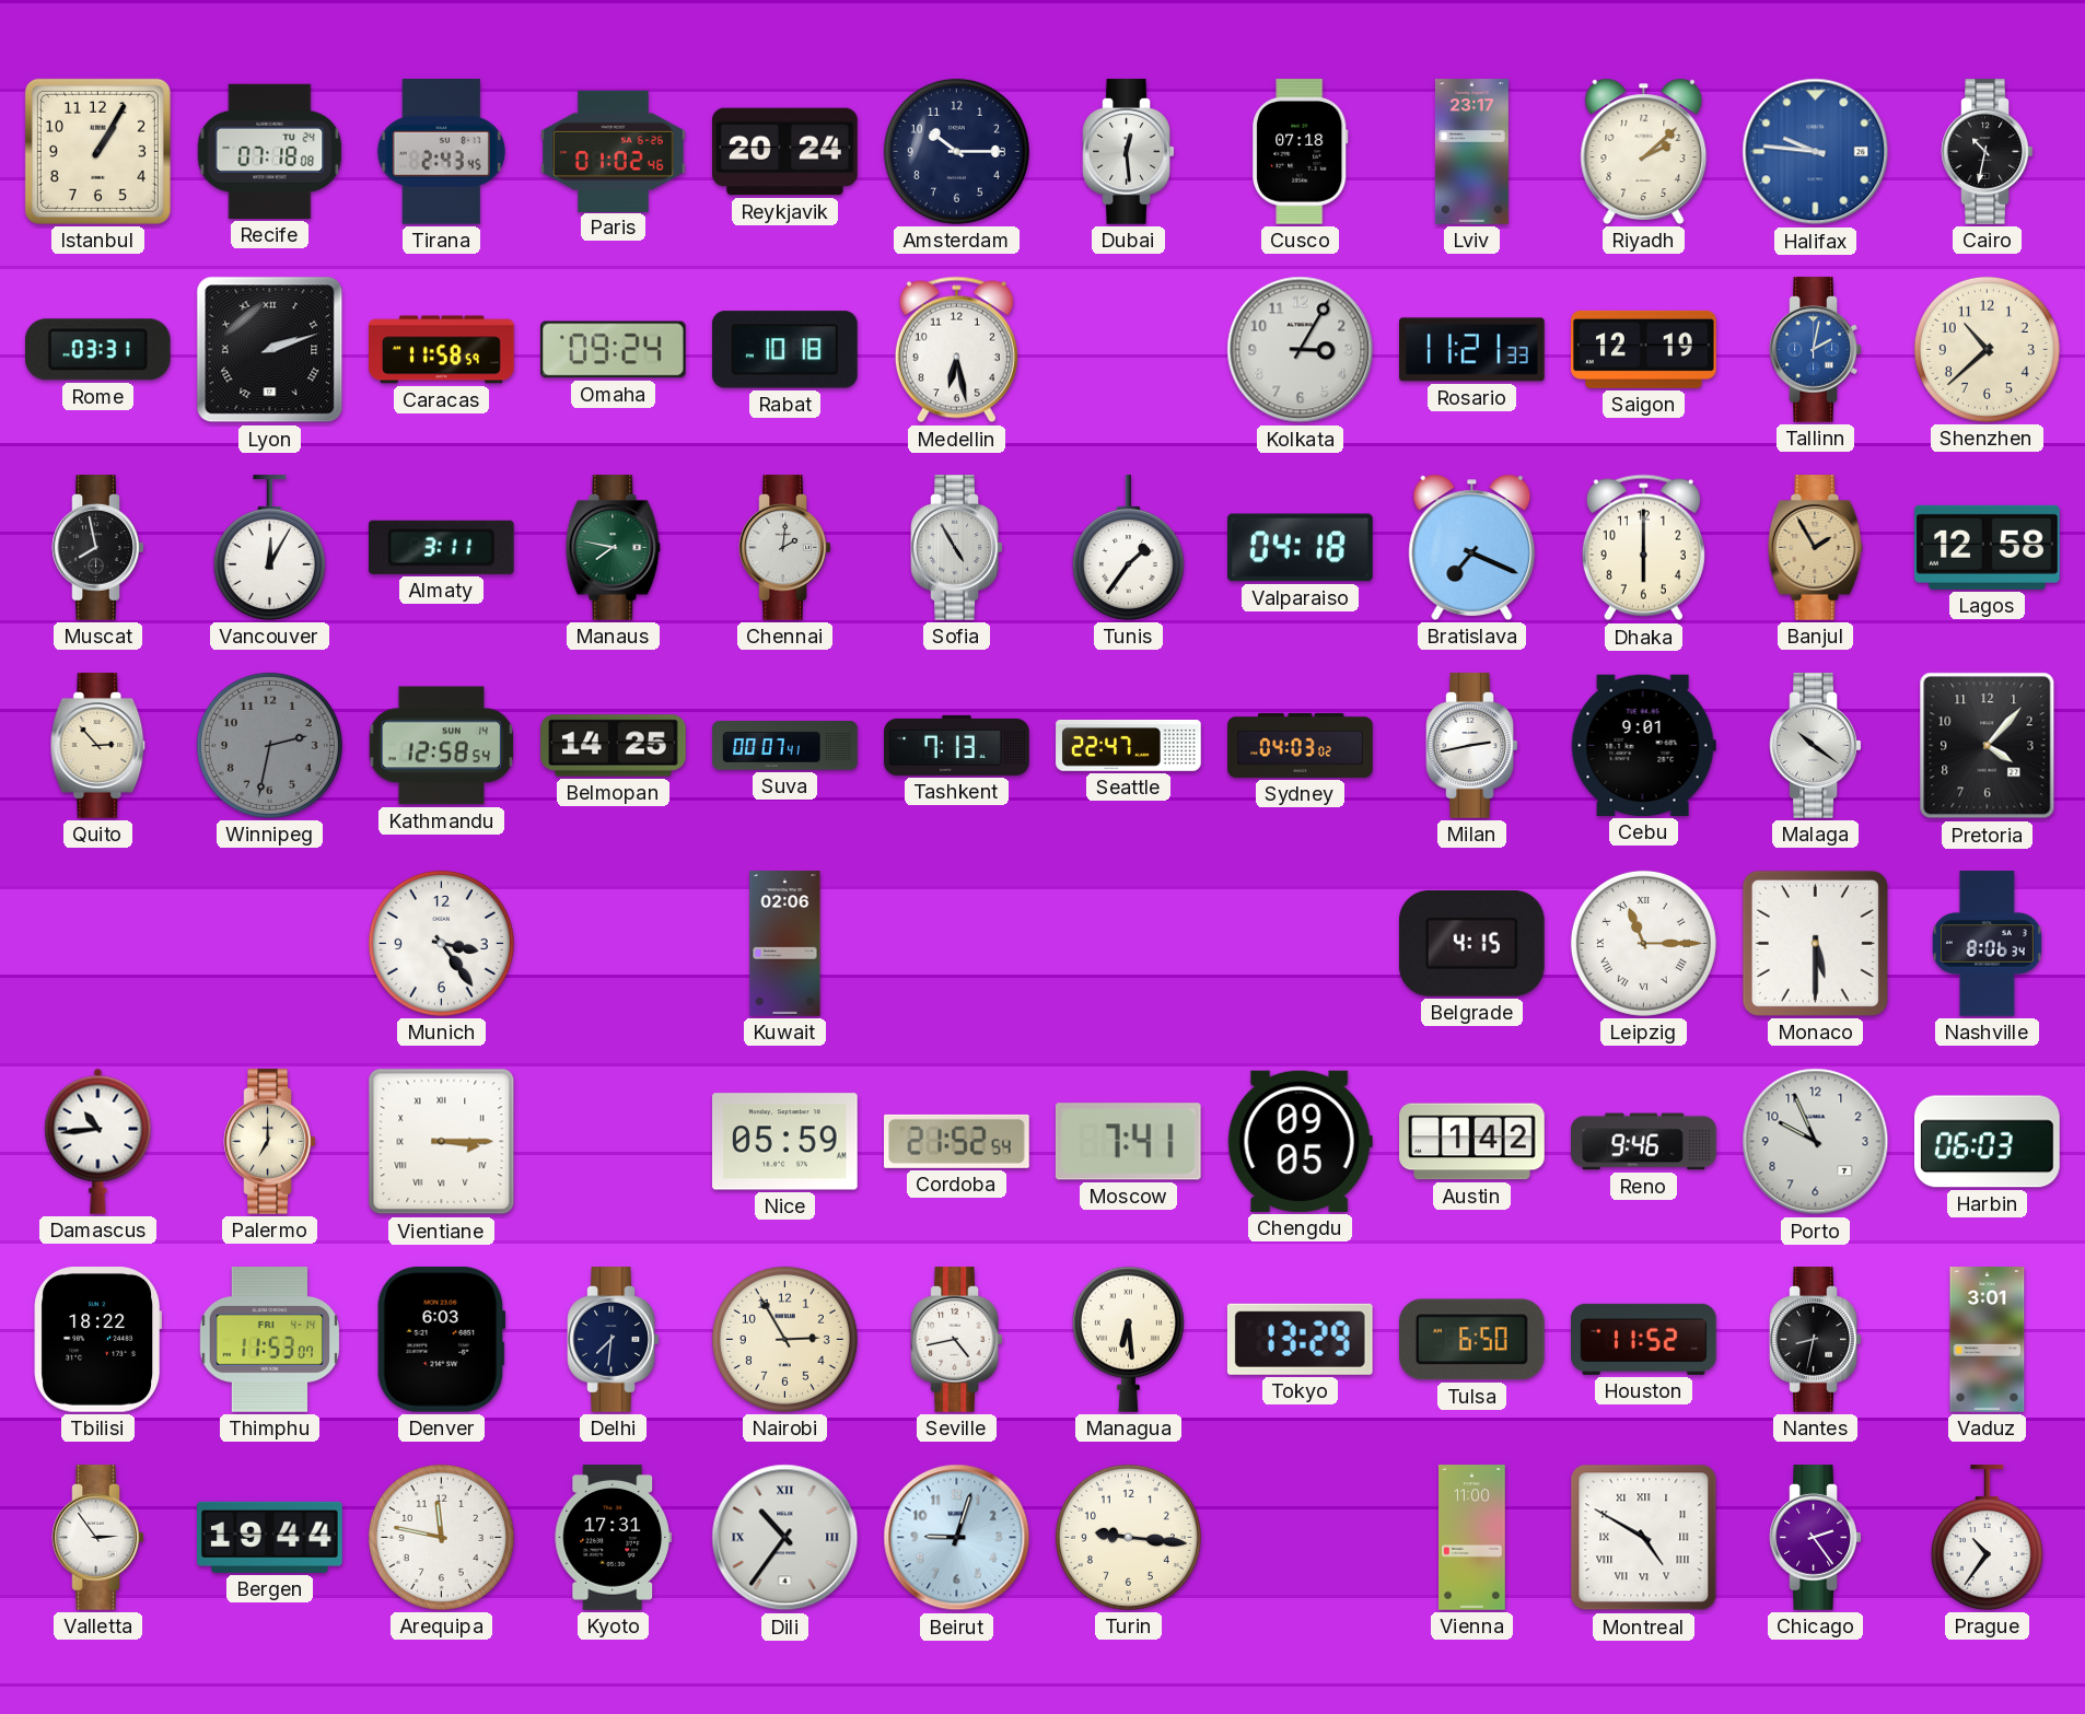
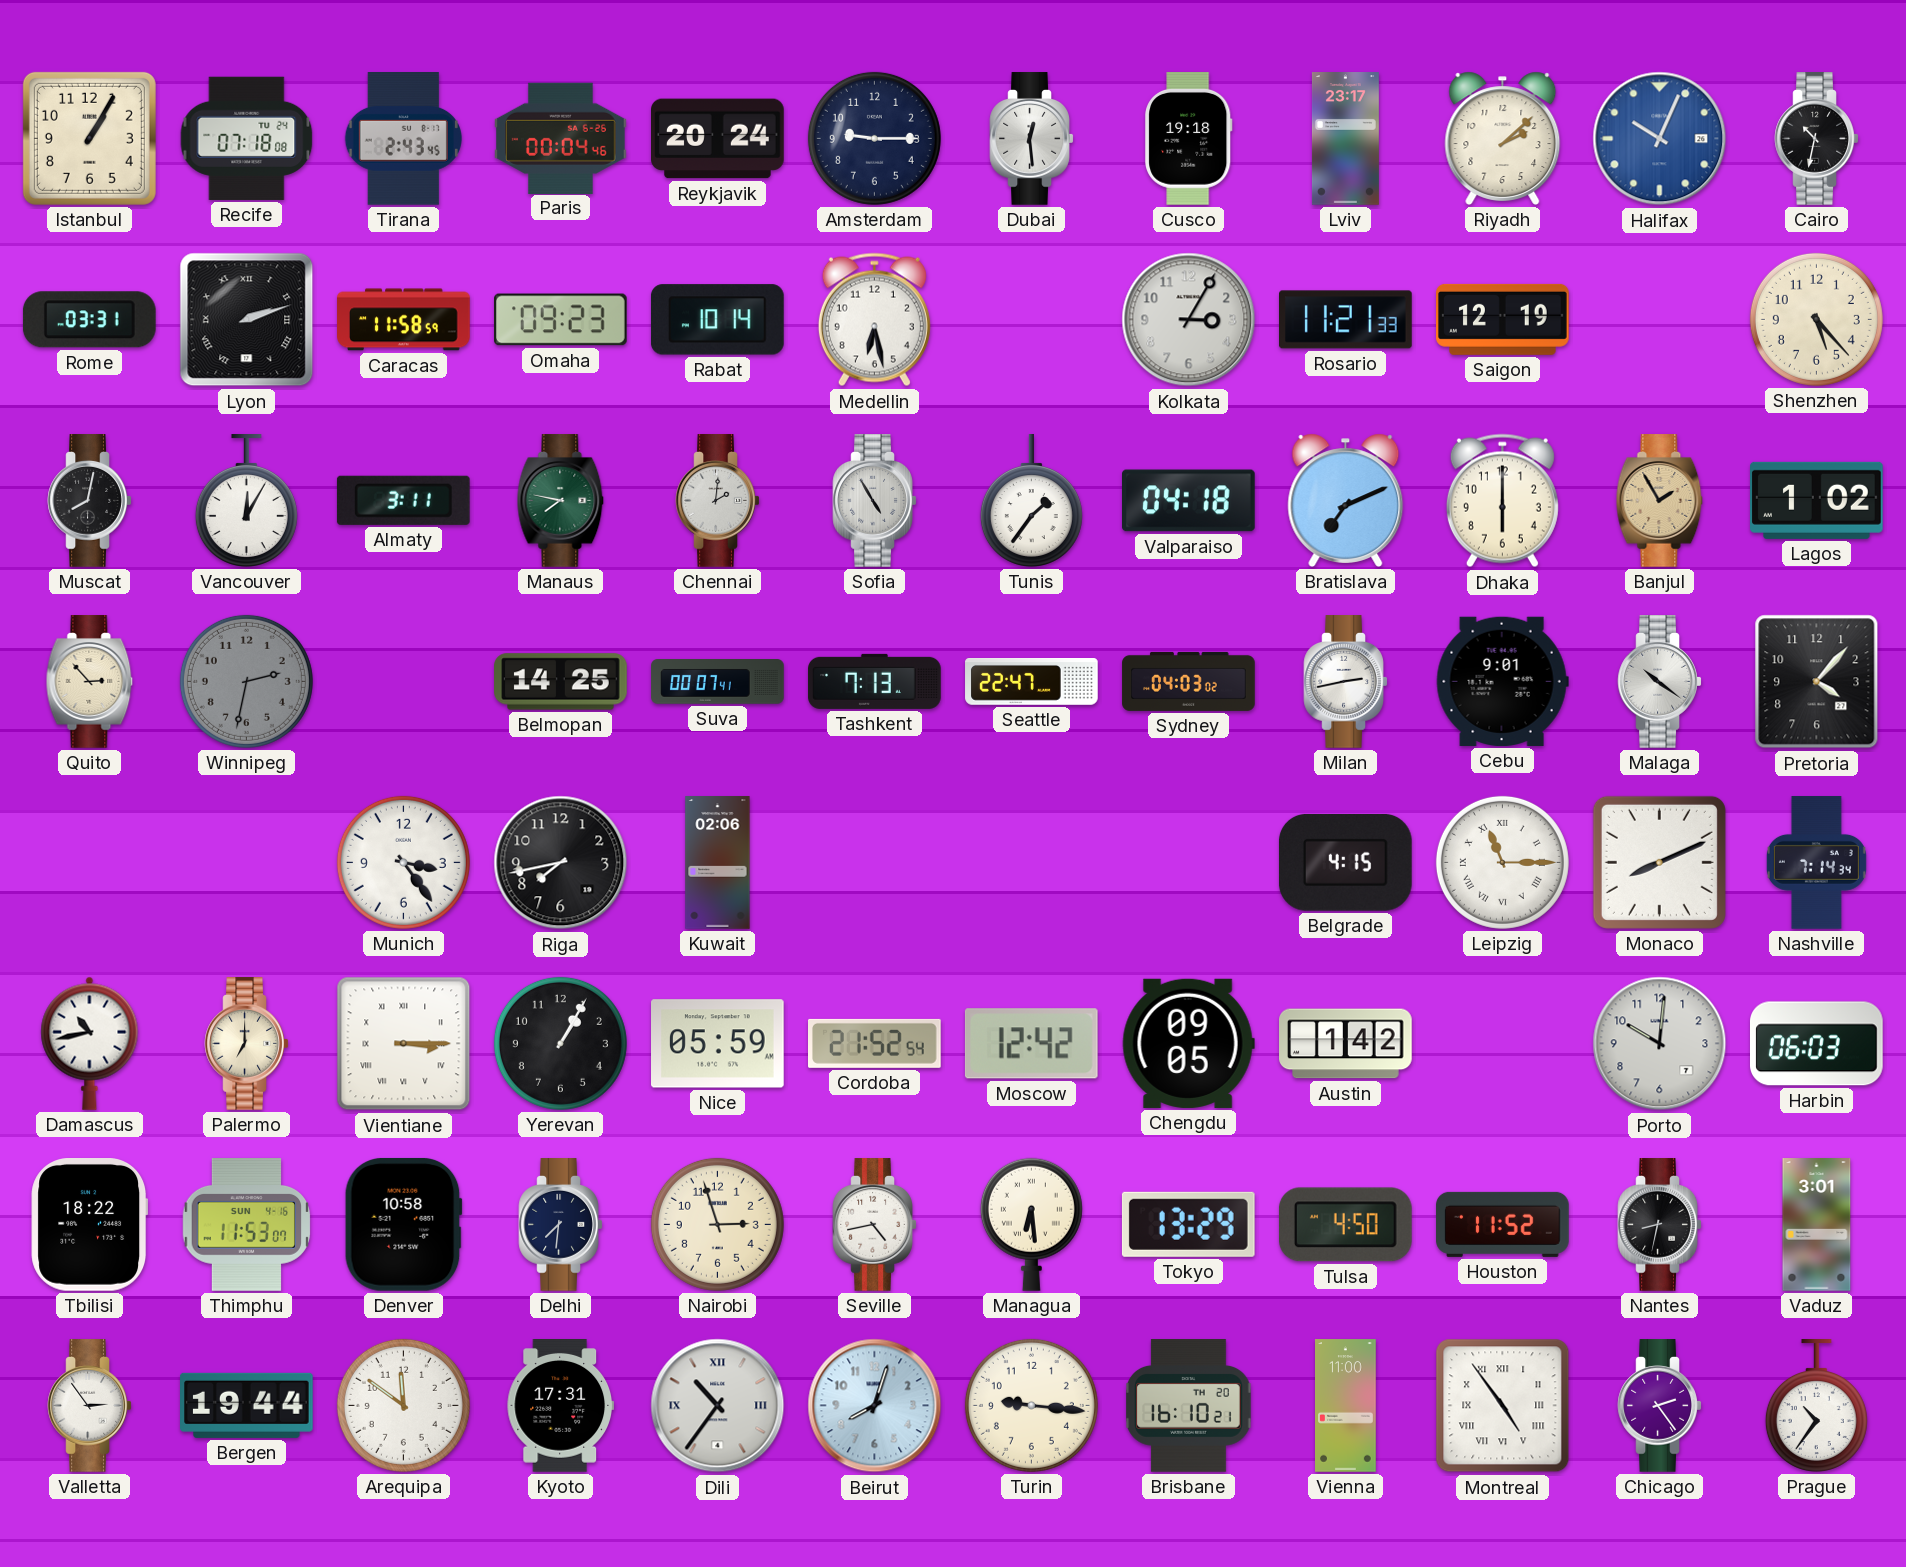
Paris: 01:02 -> 00:04 (561, 138)
Amsterdam: 10:15 -> 9:15 (874, 138)
Cusco: 07:18 -> 19:18 (1189, 139)
Halifax: 9:46 -> 10:04 (1660, 139)
Omaha: 09:24 -> 09:23 (561, 320)
Rabat: 10:18 -> 10:14 (718, 320)
Tallinn: 2:02 -> none (1816, 350)
Shenzhen: 10:38 -> 5:23 (1816, 319)
Muscat: 7:58 -> 8:02 (90, 501)
Bratislava: 7:19 -> 7:11 (1346, 500)
Lagos: 12:58 -> 1:02 (1817, 500)
Kathmandu: 12:58 -> none (442, 746)
Riga: none -> 7:43 (561, 863)
Monaco: 5:30 -> 8:11 (1659, 862)
Nashville: 8:06 -> 7:14 (1816, 863)
Damascus: 10:44 -> 10:43 (90, 1043)
Yerevan: none -> 1:05 (560, 1043)
Moscow: 7:41 -> 12:42 (1031, 1044)
Reno: 9:46 -> none (1644, 1142)
Porto: 9:56 -> 10:01 (1660, 1044)
Thimphu date: FRI 4-14 -> SUN 4-16 (247, 1225)
Denver: 6:03 -> 10:58 (403, 1224)
Nairobi: 2:55 -> 2:57 (717, 1224)
Tulsa: 6:50 -> 4:50 (1345, 1225)
Arequipa: 11:47 -> 11:51 (403, 1405)
Beirut: 9:03 -> 8:03 (875, 1406)
Brisbane: none -> 16:10 (1189, 1406)
Montreal: 4:50 -> 4:54 (1503, 1406)
